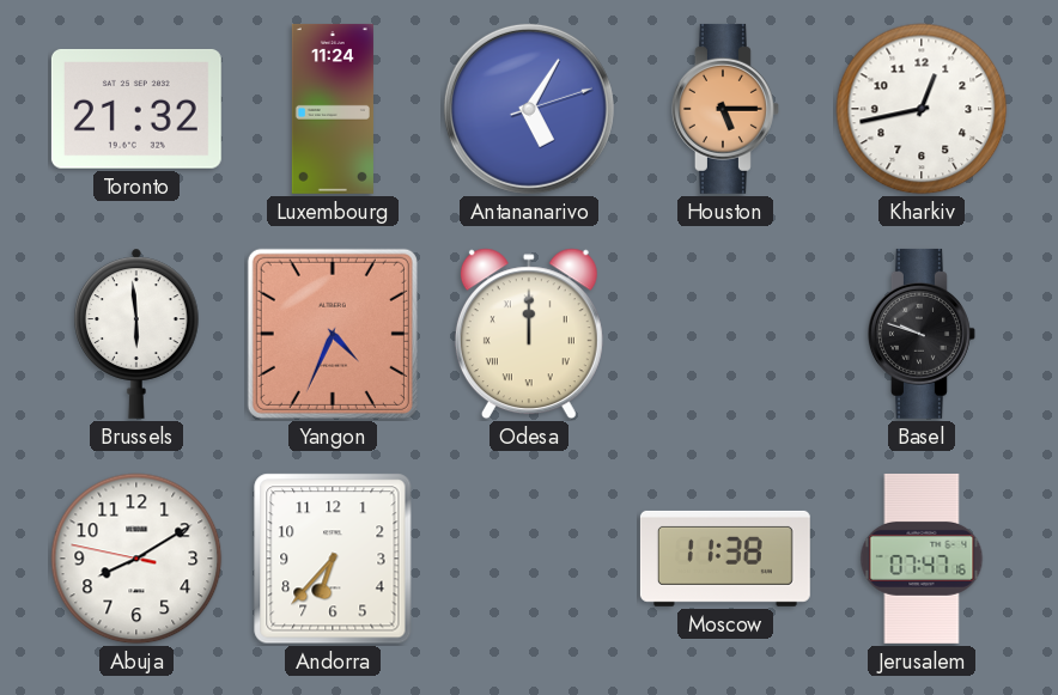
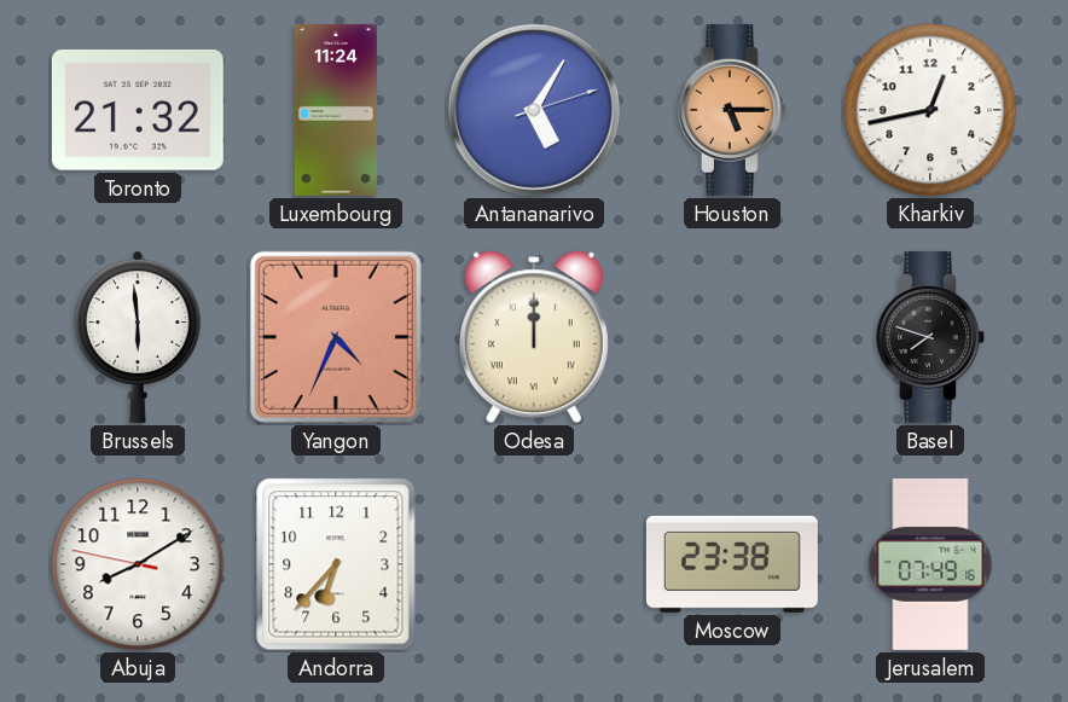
Basel: 9:48 -> 7:48 (930, 337)
Moscow: 11:38 -> 23:38 (732, 564)
Jerusalem: 07:47 -> 07:49 (930, 564)
